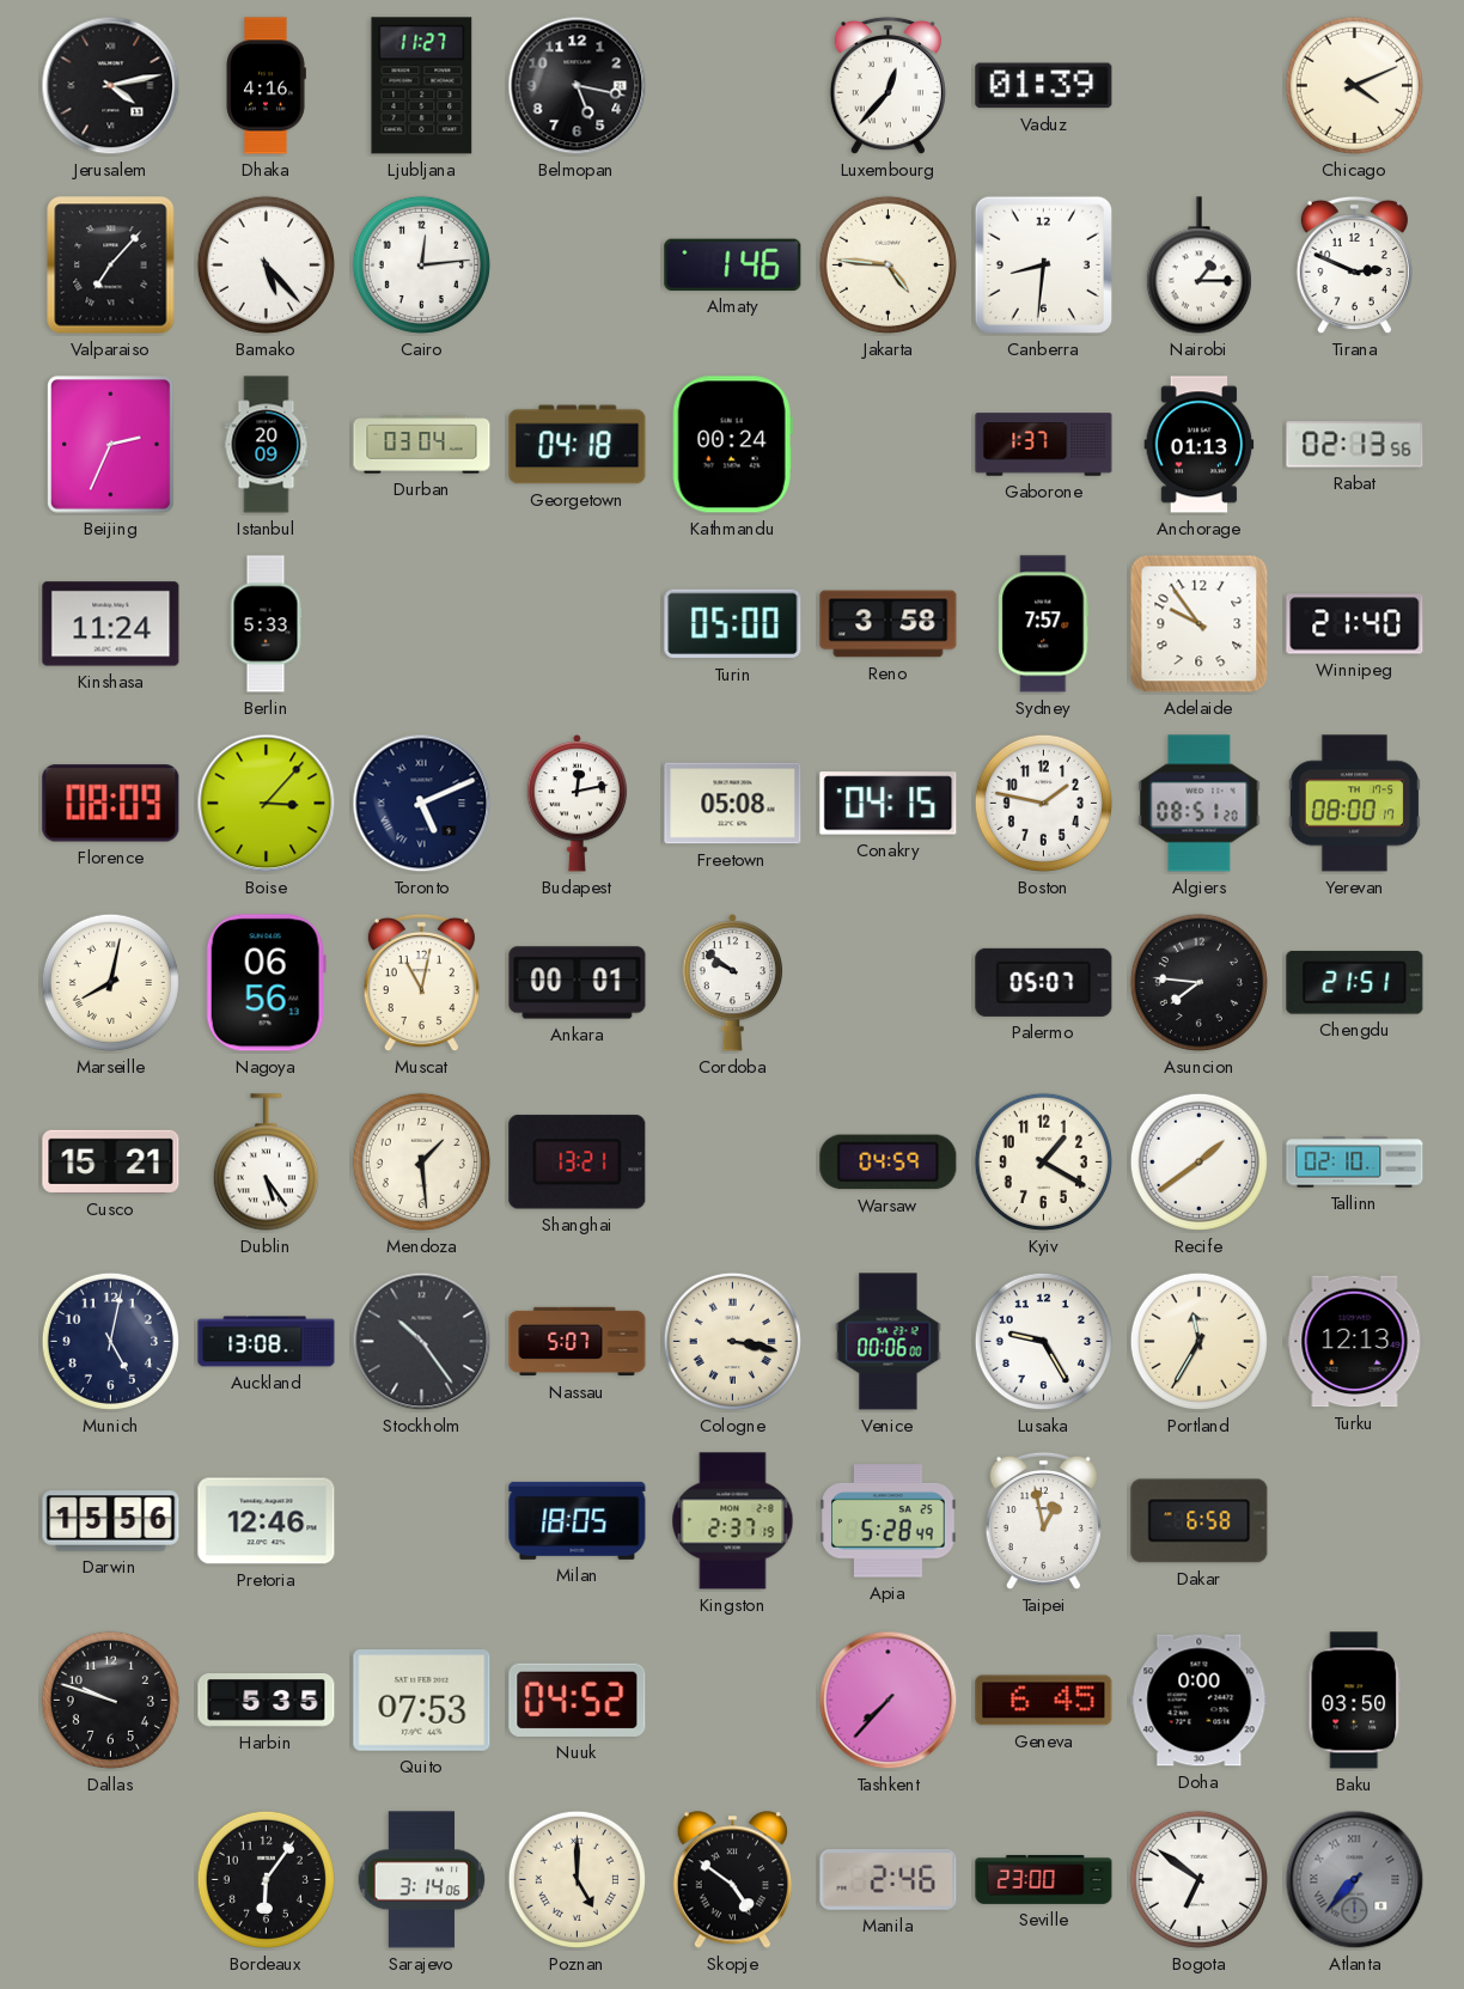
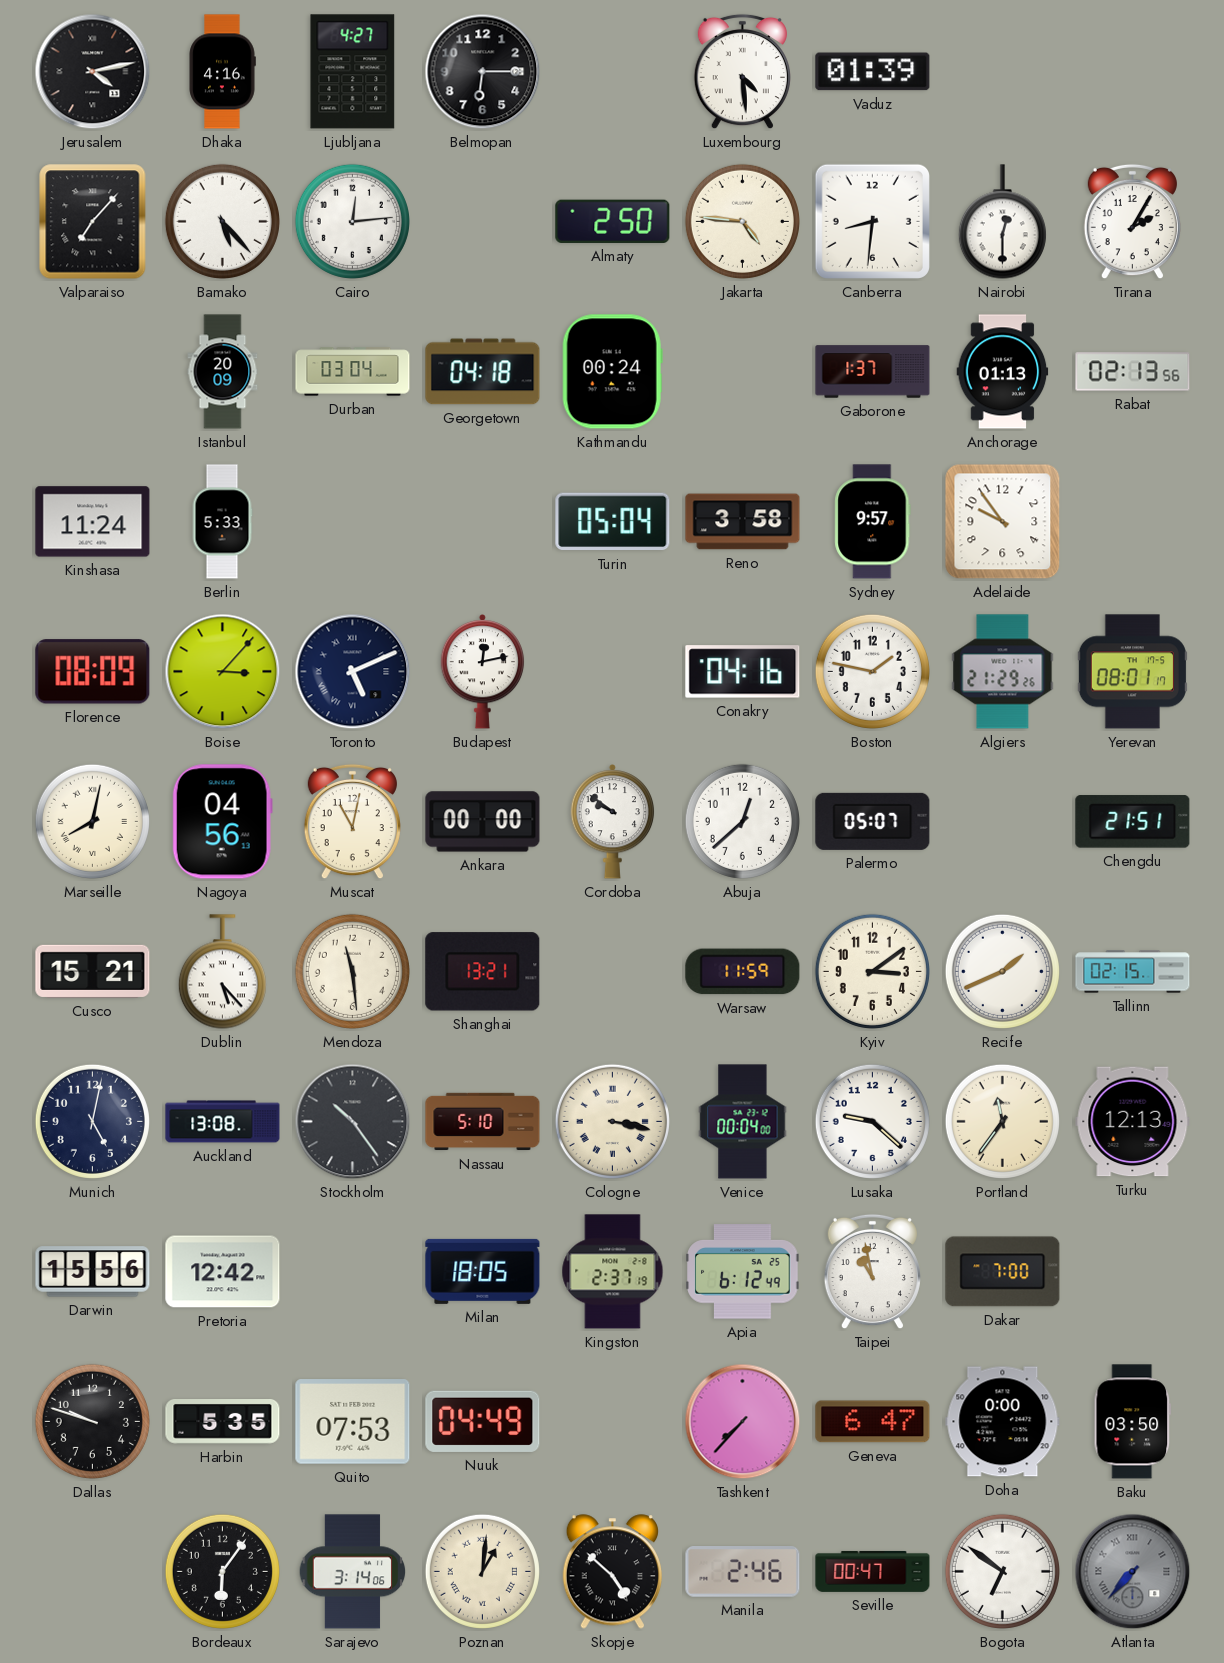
Ljubljana: 11:27 -> 4:27 (353, 72)
Belmopan: 5:17 -> 6:15 (483, 72)
Luxembourg: 12:37 -> 4:29 (742, 72)
Chicago: 4:11 -> none (1354, 85)
Almaty: 1:46 -> 2:50 (613, 221)
Nairobi: 1:15 -> 12:30 (1002, 222)
Tirana: 2:49 -> 2:05 (1132, 222)
Beijing: 2:34 -> none (111, 445)
Turin: 05:00 -> 05:04 (613, 522)
Sydney: 7:57 -> 9:57 (873, 522)
Winnipeg: 21:40 -> none (1355, 624)
Freetown: 05:08 -> none (733, 804)
Conakry: 04:15 -> 04:16 (743, 672)
Algiers: 08:51 -> 21:29 (1003, 672)
Yerevan: 08:00 -> 08:01 (1132, 672)
Nagoya: 06:56 -> 04:56 (222, 822)
Ankara: 00:01 -> 00:00 (483, 822)
Abuja: none -> 12:38 (742, 821)
Asuncion: 7:46 -> none (1198, 982)
Dublin: 5:24 -> 5:23 (222, 972)
Mendoza: 1:29 -> 11:29 (352, 971)
Warsaw: 04:59 -> 11:59 (743, 972)
Kyiv: 1:20 -> 3:09 (872, 971)
Recife: 1:39 -> 1:41 (1002, 971)
Tallinn: 02:10 -> 02:15 (1133, 972)
Nassau: 5:07 -> 5:10 (483, 1122)
Venice: 00:06 -> 00:04 (743, 1122)
Lusaka: 9:25 -> 9:22 (872, 1121)
Portland: 11:35 -> 11:36 (1002, 1121)
Pretoria: 12:46 -> 12:42 (223, 1272)
Apia: 5:28 -> 6:12 (743, 1272)
Taipei: 12:58 -> 10:58 (872, 1272)
Dakar: 6:58 -> 7:00 (1003, 1272)
Nuuk: 04:52 -> 04:49 (483, 1421)
Geneva: 6:45 -> 6:47 (873, 1422)
Poznan: 5:00 -> 1:01 (482, 1571)
Skopje: 4:51 -> 4:52 (612, 1572)
Seville: 23:00 -> 00:47 (873, 1571)
